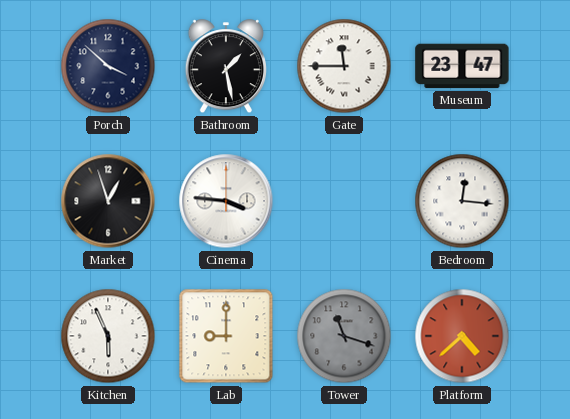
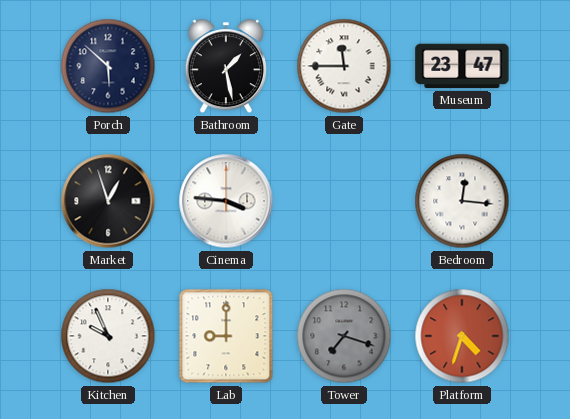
Porch: 3:52 -> 5:52 (108, 66)
Kitchen: 5:56 -> 9:56 (108, 336)
Tower: 11:18 -> 7:18 (344, 336)
Platform: 4:38 -> 4:33 (462, 336)
